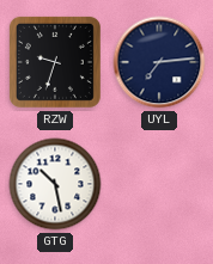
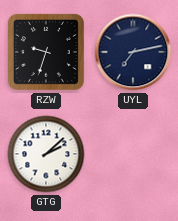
UYL: 7:14 -> 7:13 (133, 52)
GTG: 10:28 -> 2:08 (46, 154)
